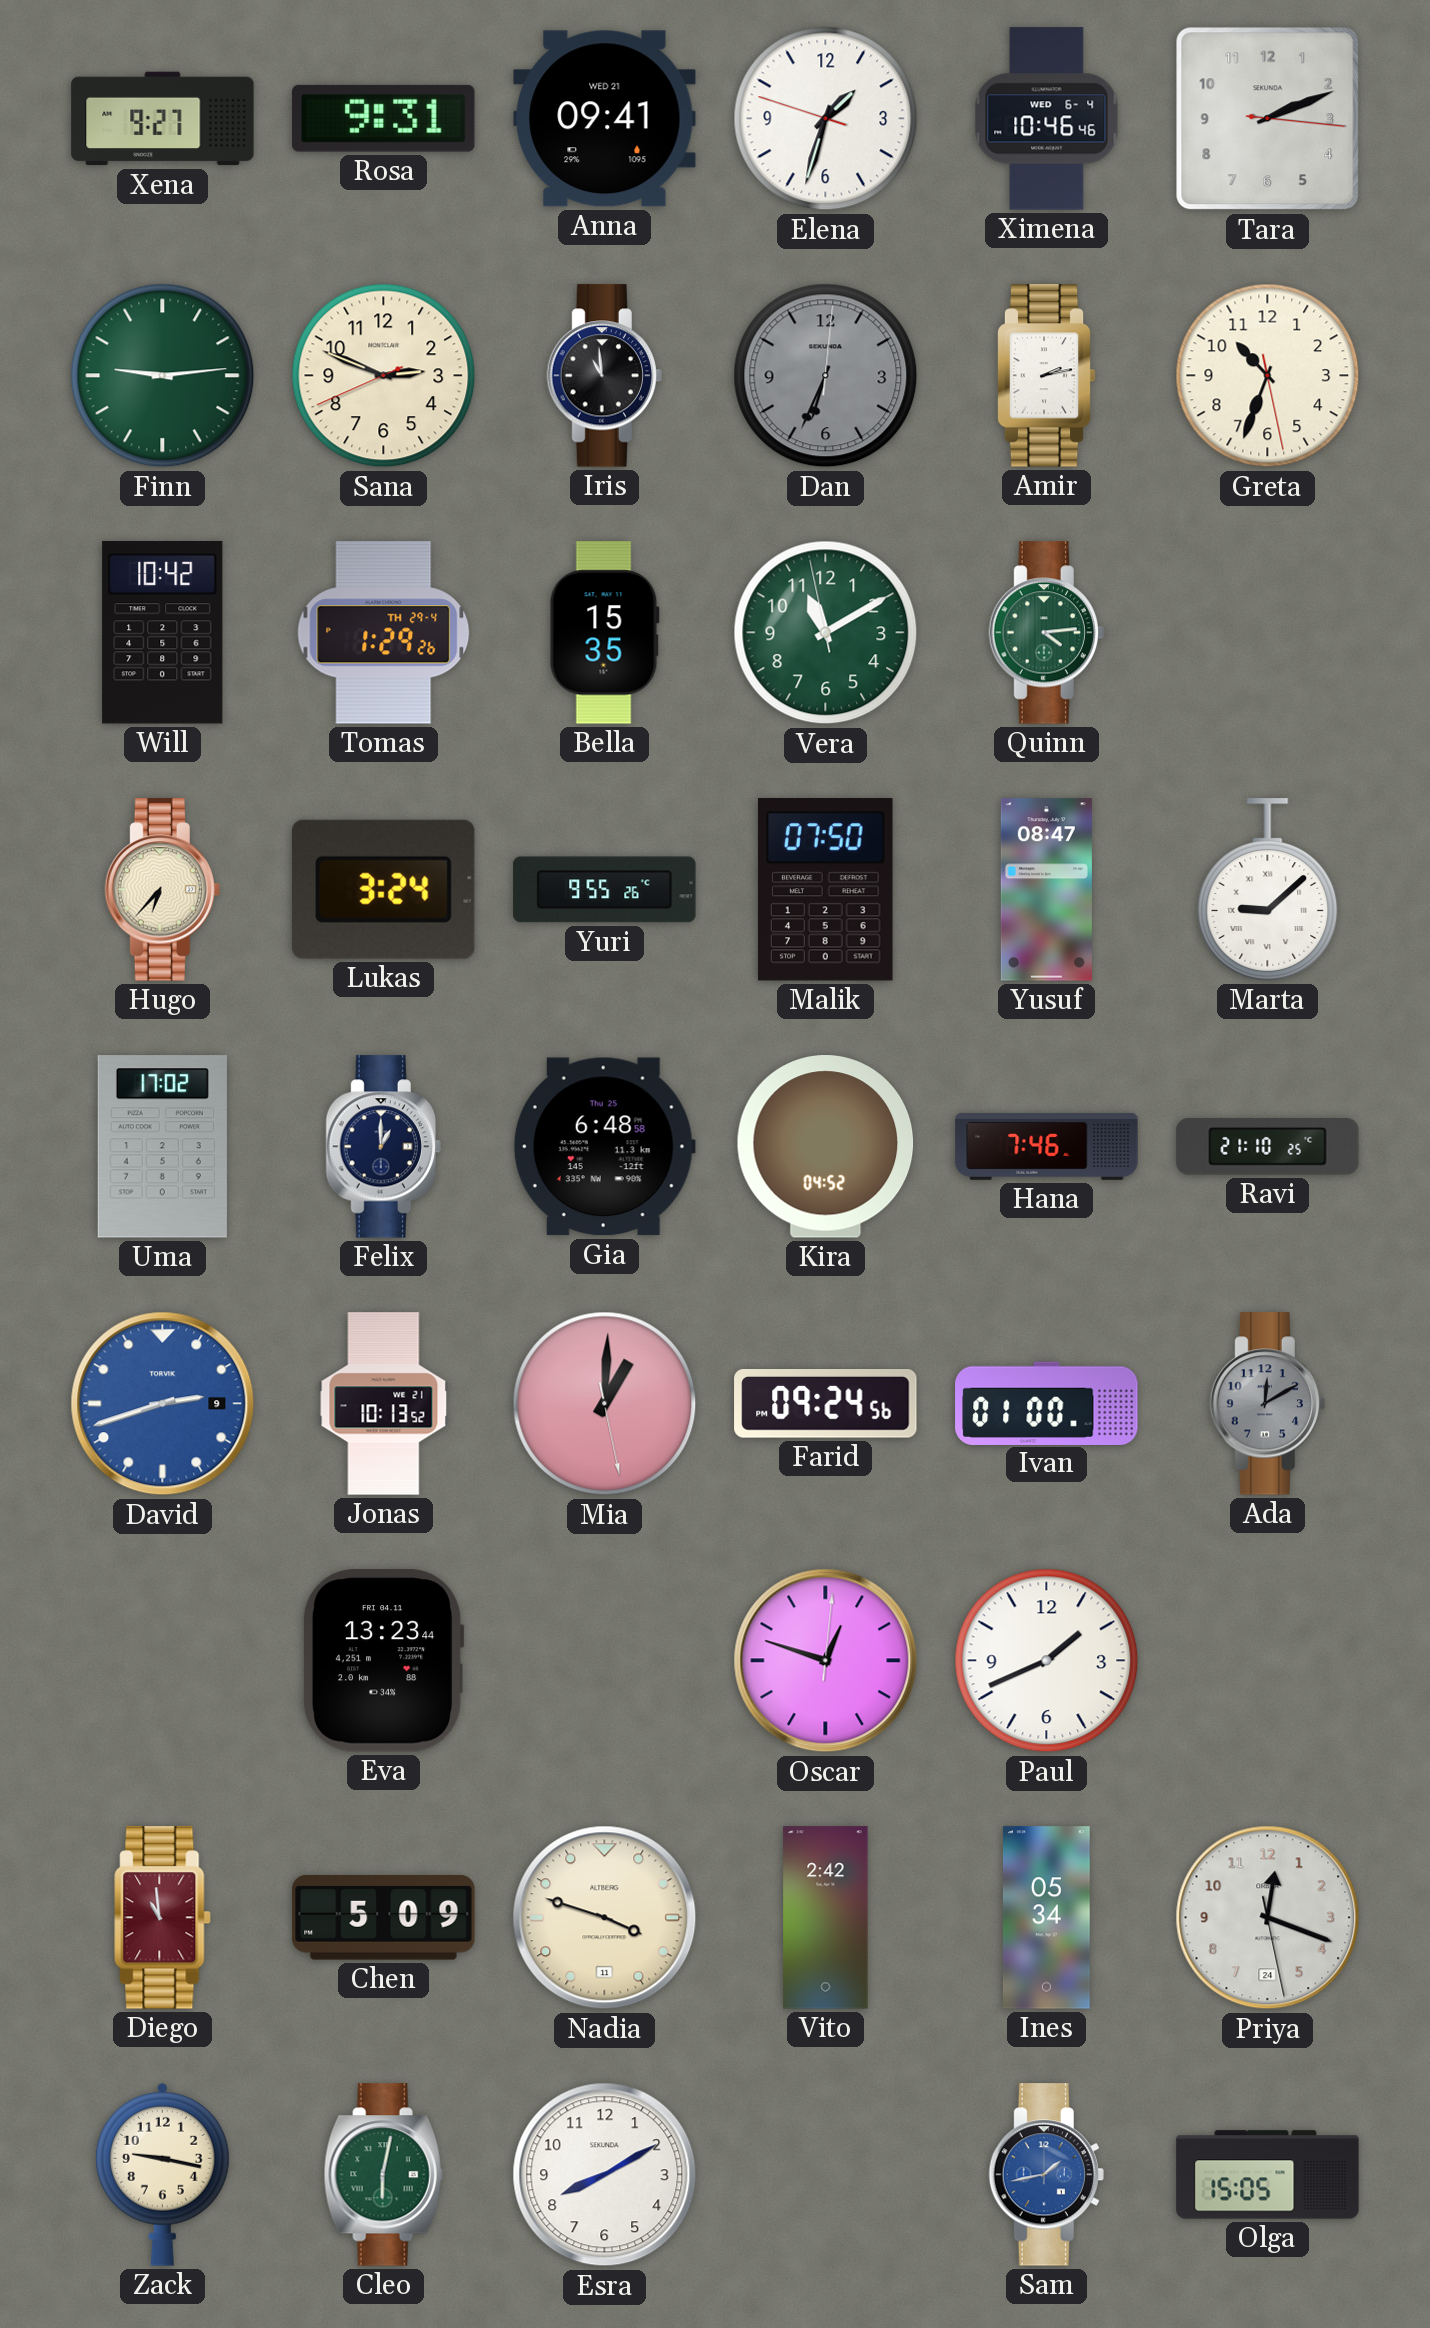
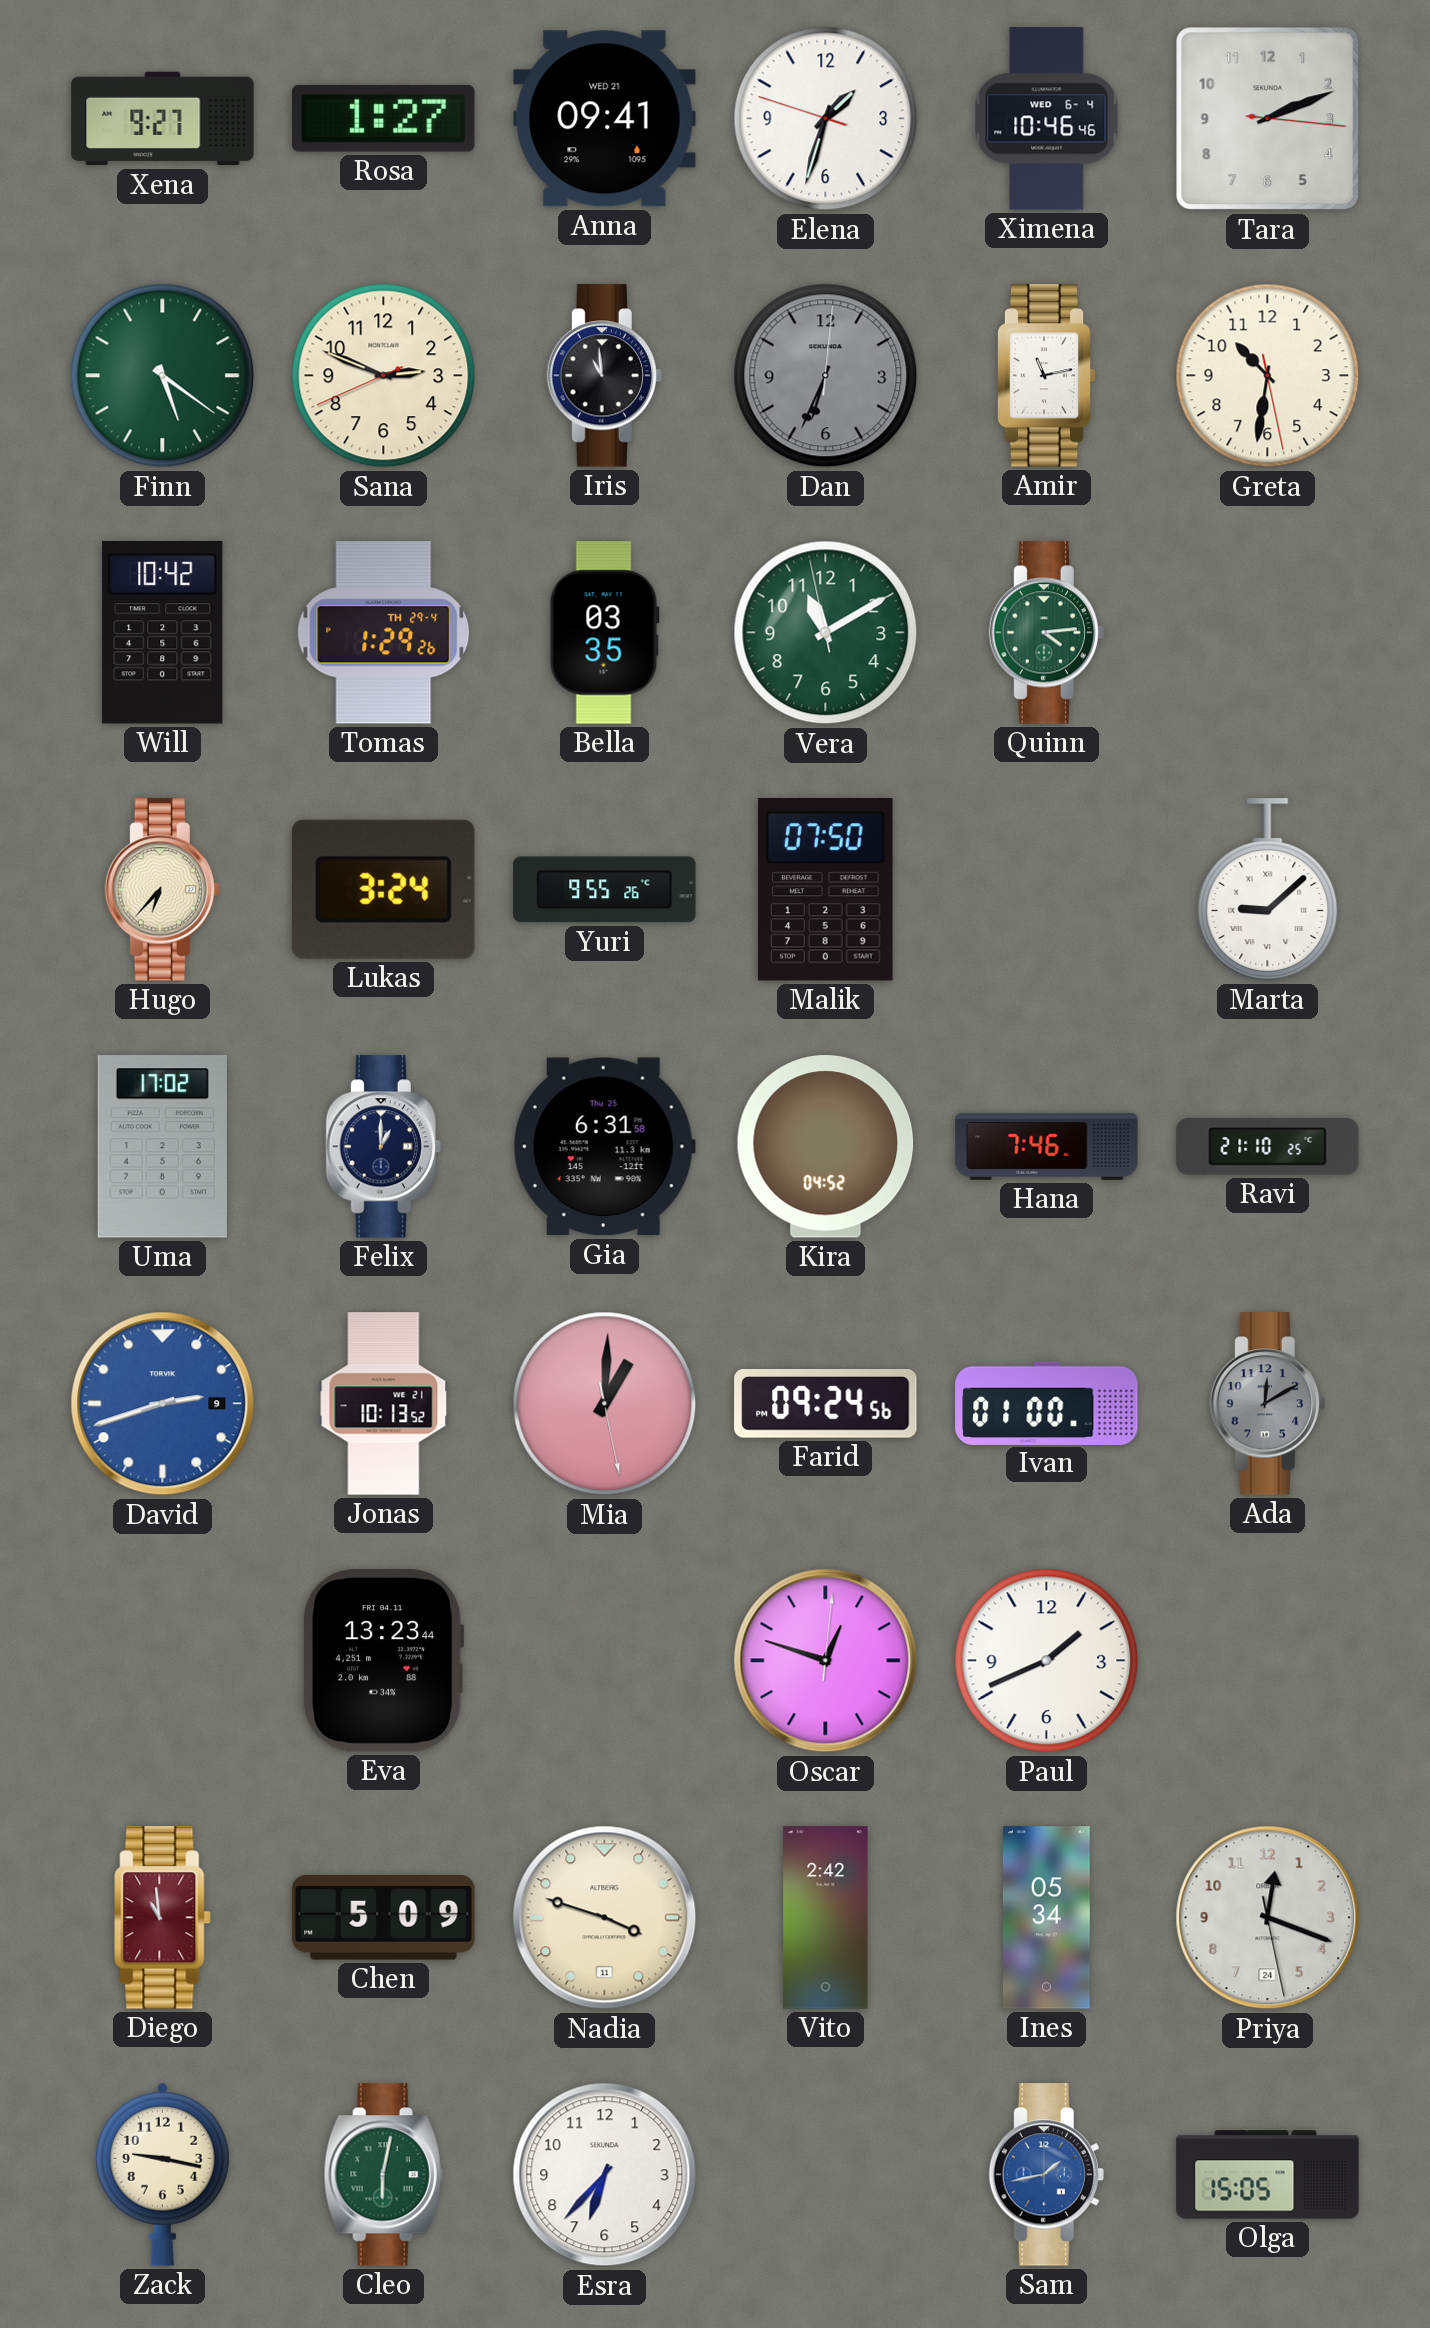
Rosa: 9:31 -> 1:27 (384, 118)
Finn: 9:14 -> 5:21 (163, 376)
Amir: 2:13 -> 11:13 (1046, 376)
Greta: 10:33 -> 10:31 (1268, 376)
Bella: 15:35 -> 03:35 (604, 633)
Yusuf: 08:47 -> none (1046, 890)
Gia: 6:48 -> 6:31 (604, 1147)
Esra: 8:10 -> 6:37 (605, 2175)
